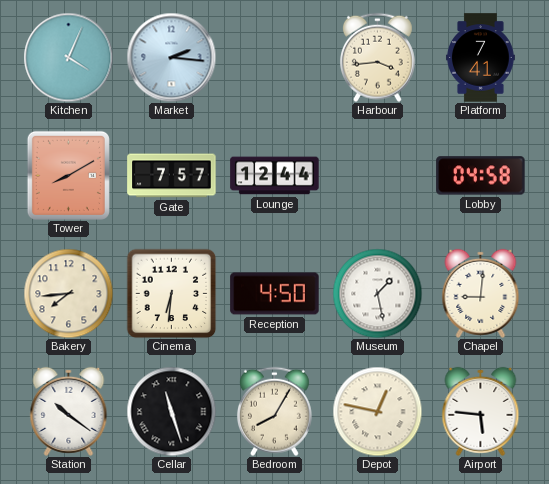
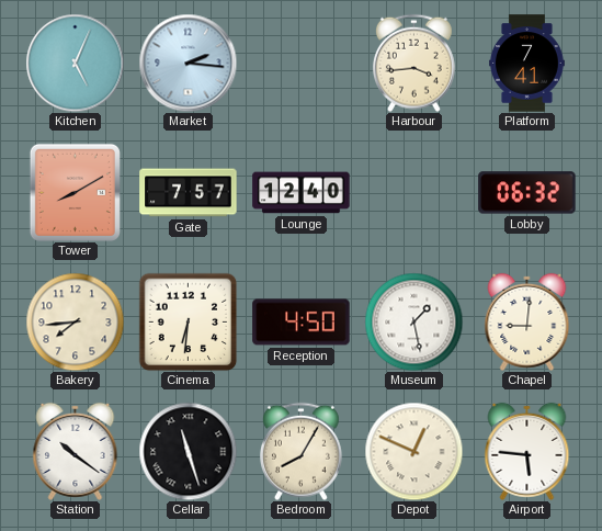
Kitchen: 4:04 -> 5:04 (75, 63)
Lounge: 12:44 -> 12:40 (302, 193)
Lobby: 04:58 -> 06:32 (527, 193)
Depot: 12:47 -> 12:49 (413, 451)
